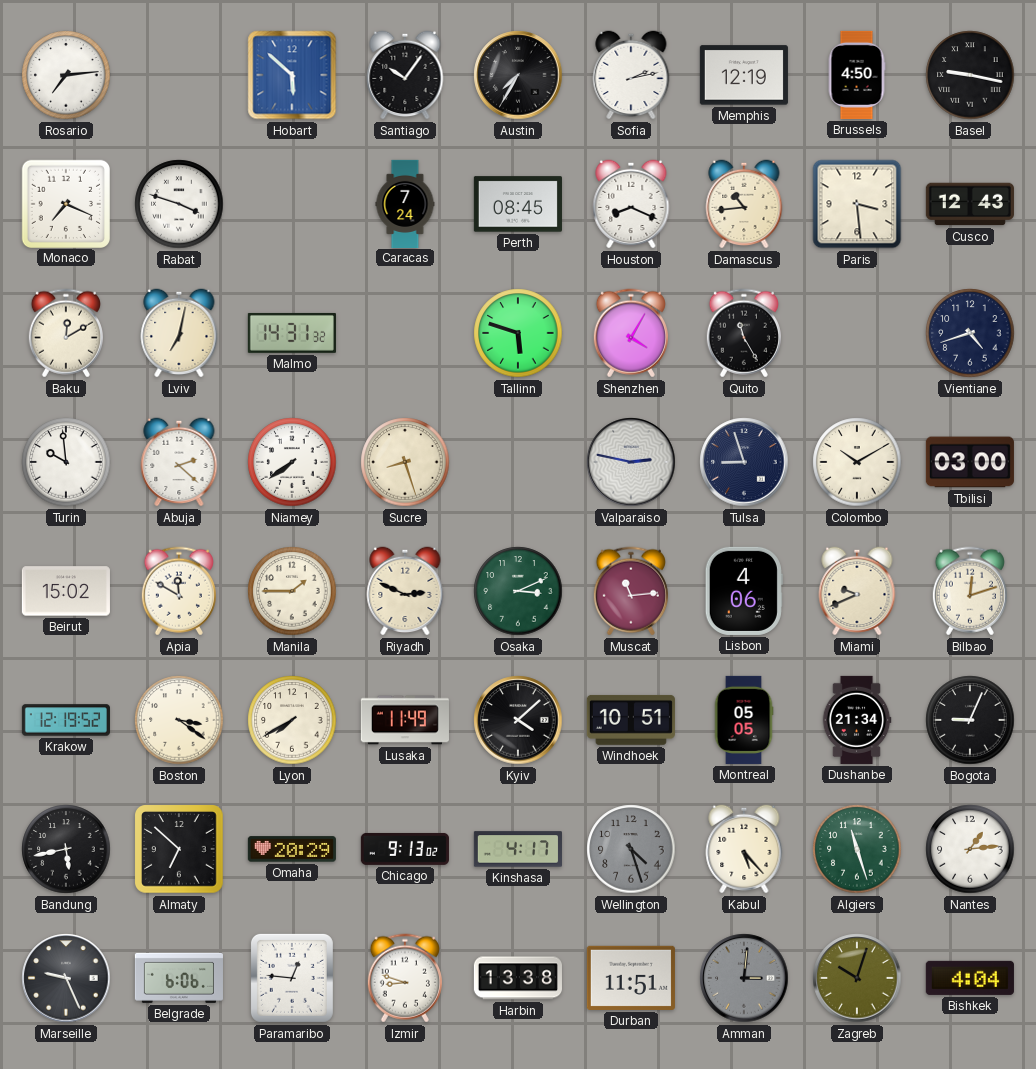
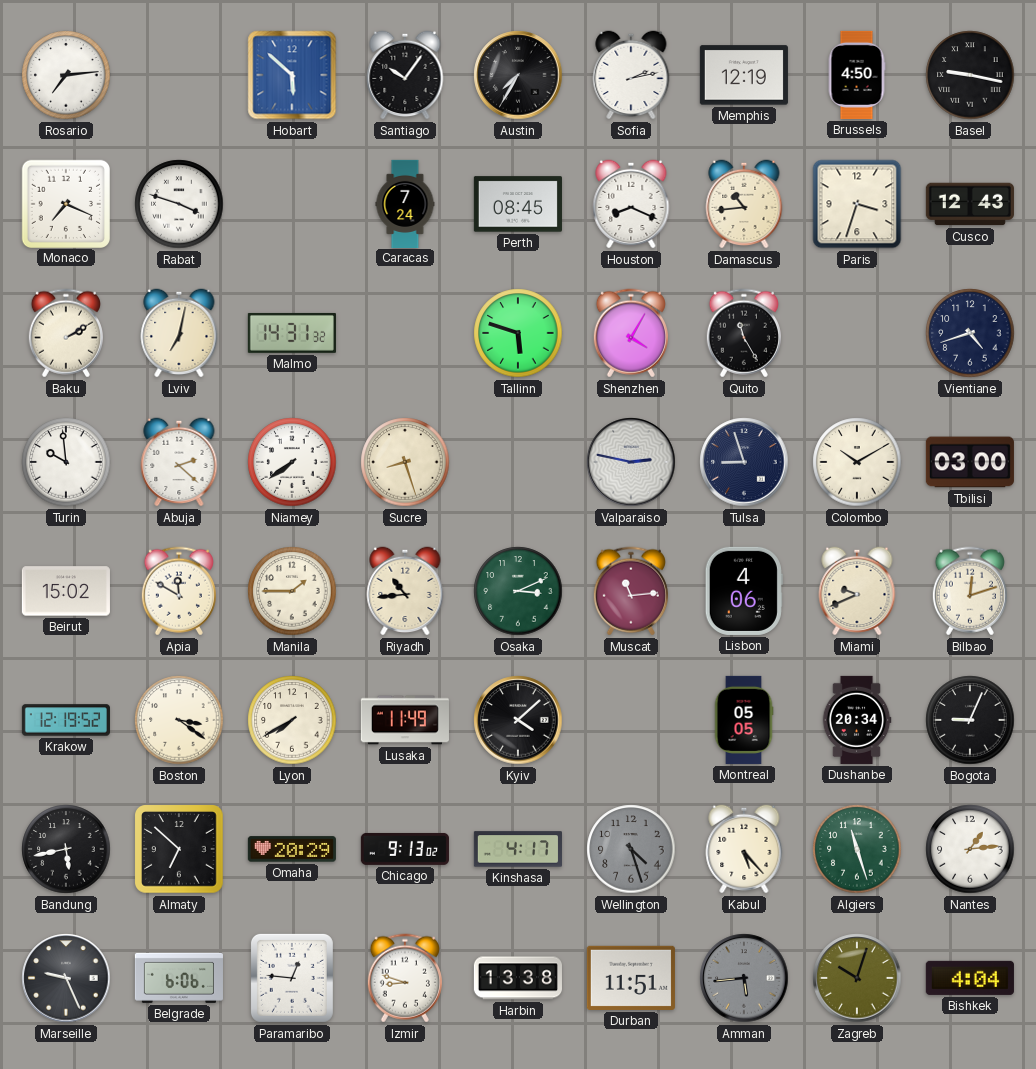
Paris: 3:29 -> 3:33 (857, 204)
Baku: 12:10 -> 2:10 (66, 333)
Riyadh: 2:49 -> 10:44 (405, 591)
Windhoek: 10:51 -> none (631, 720)
Dushanbe: 21:34 -> 20:34 (857, 720)
Amman: 3:01 -> 5:44 (744, 978)
